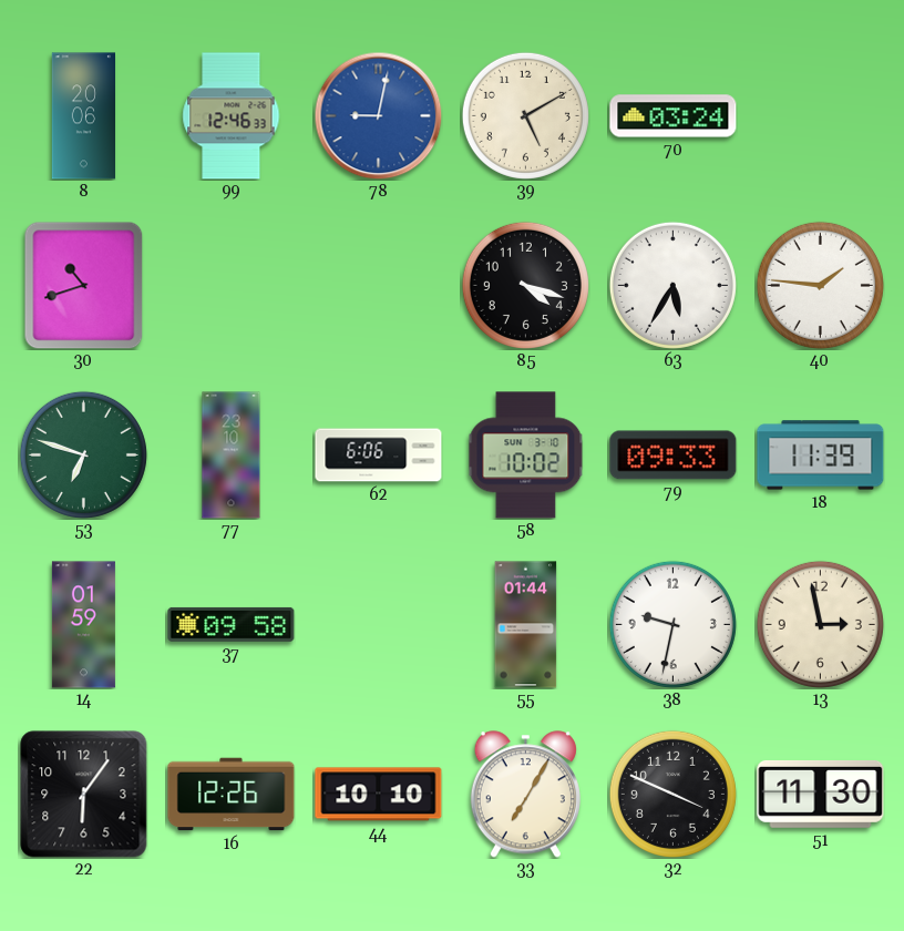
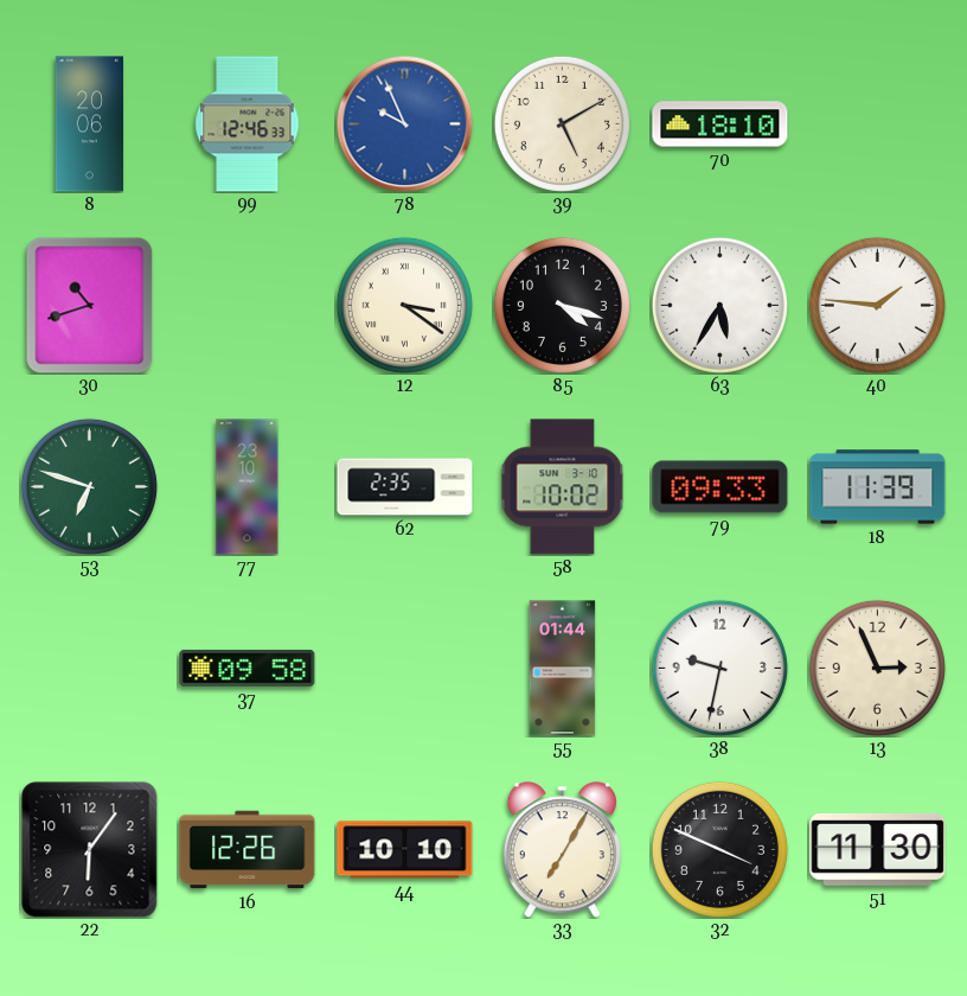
78: 9:02 -> 9:56 (404, 123)
70: 03:24 -> 18:10 (721, 124)
12: none -> 3:21 (404, 305)
62: 6:06 -> 2:35 (405, 487)
14: 01:59 -> none (83, 625)
13: 2:58 -> 2:56 (877, 668)
